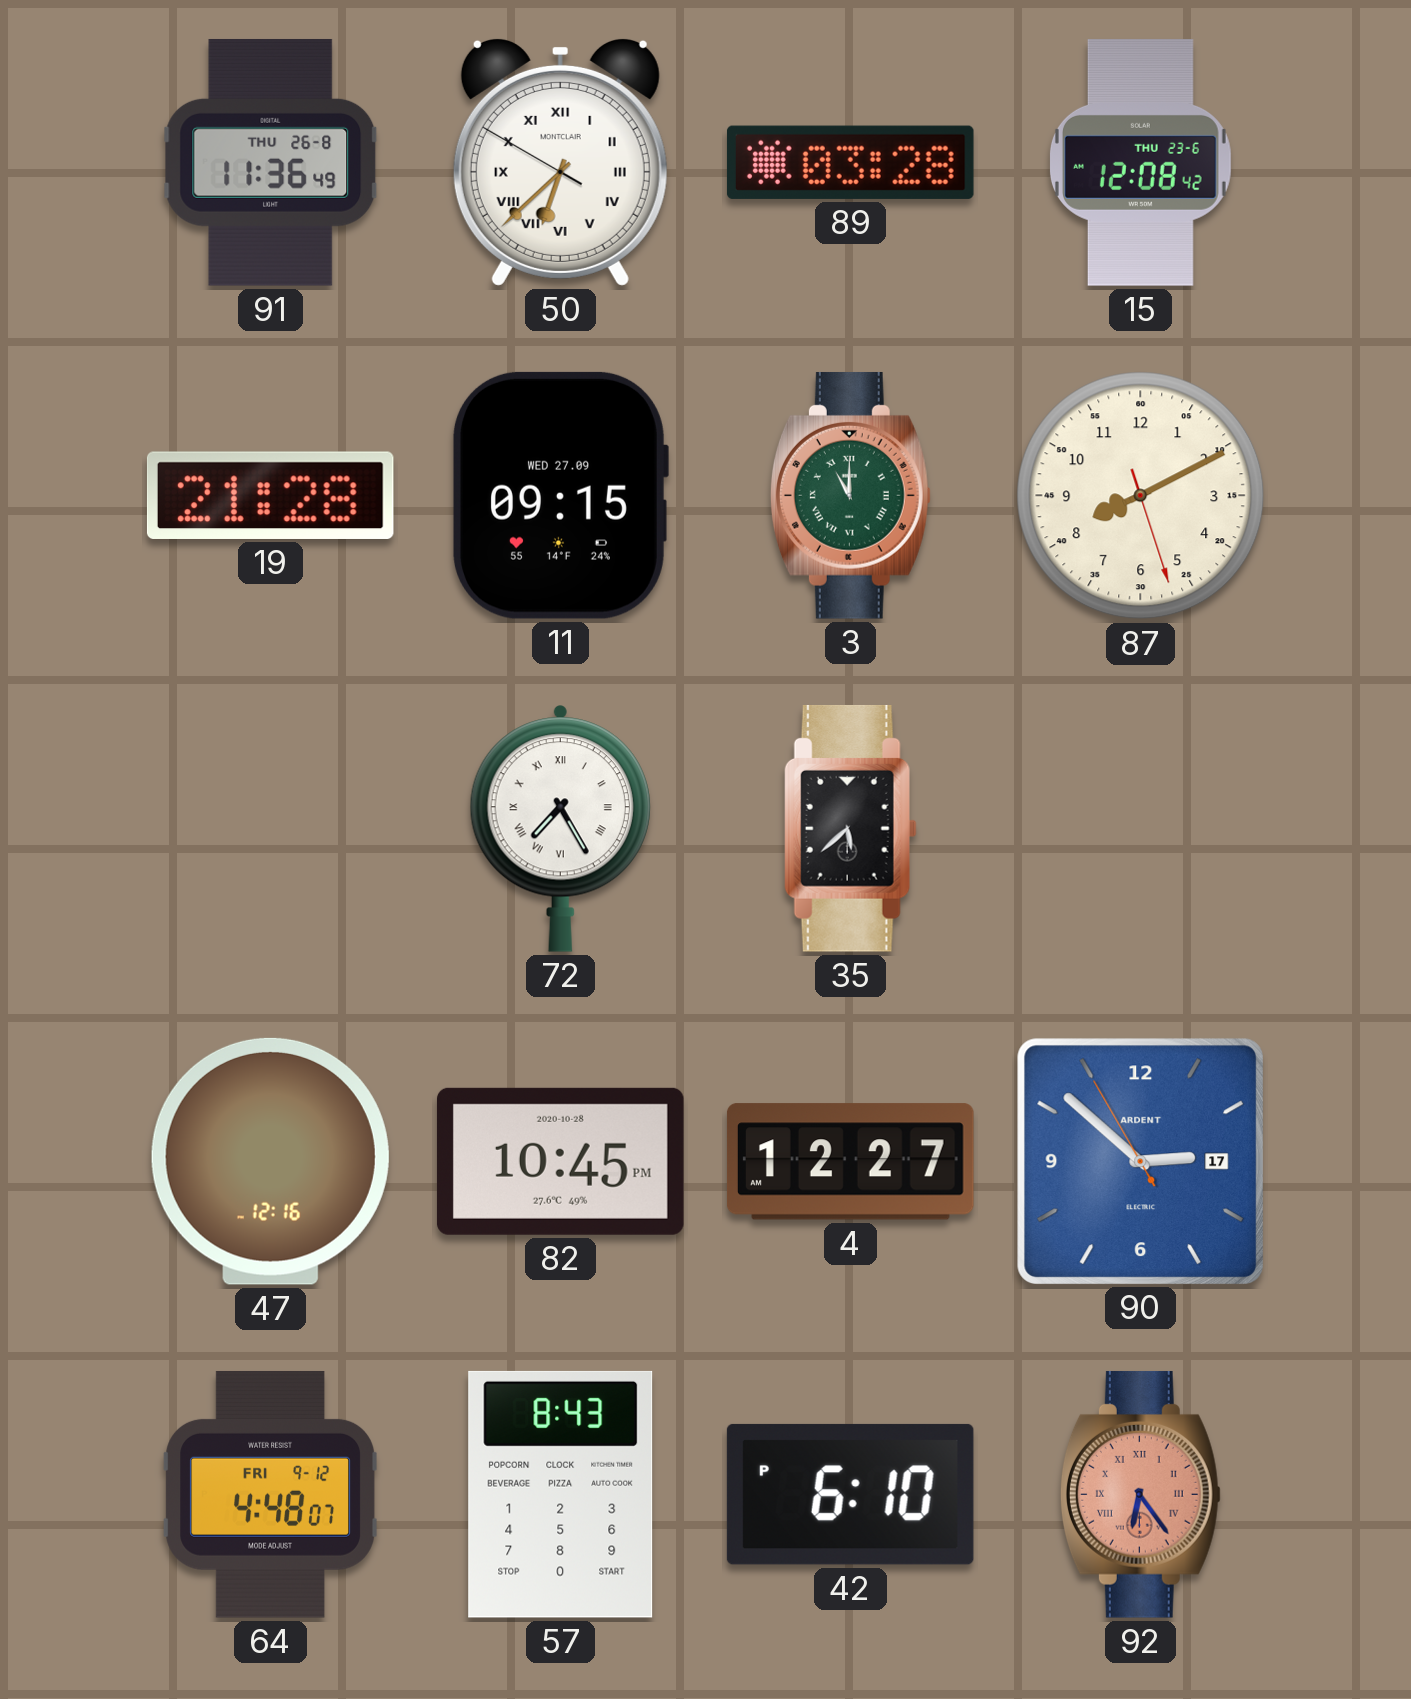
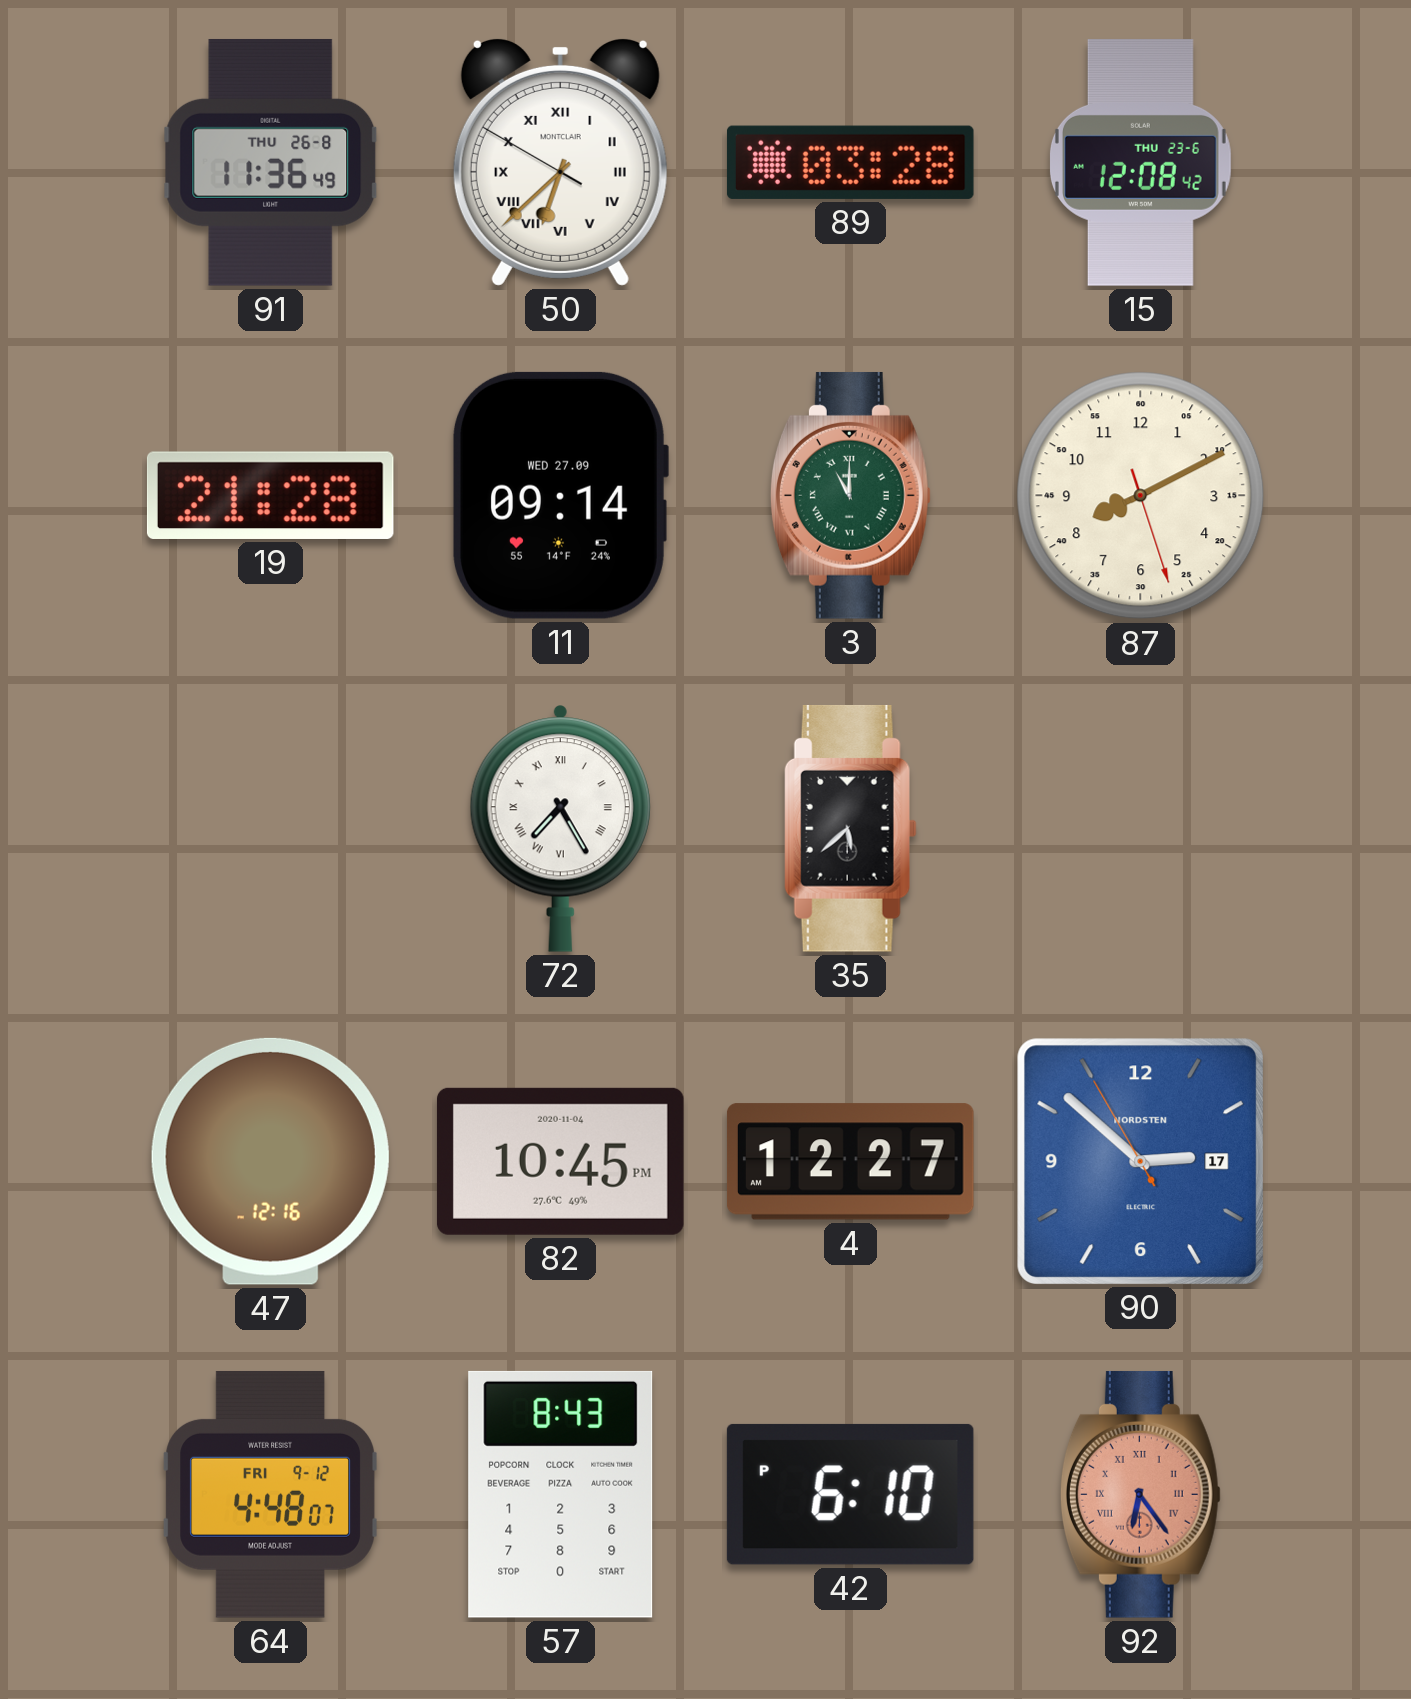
11: 09:15 -> 09:14 (560, 495)
82 date: 2020-10-28 -> 2020-11-04 (560, 1161)
90 brand: ARDENT -> NORDSTEN (1140, 1161)
